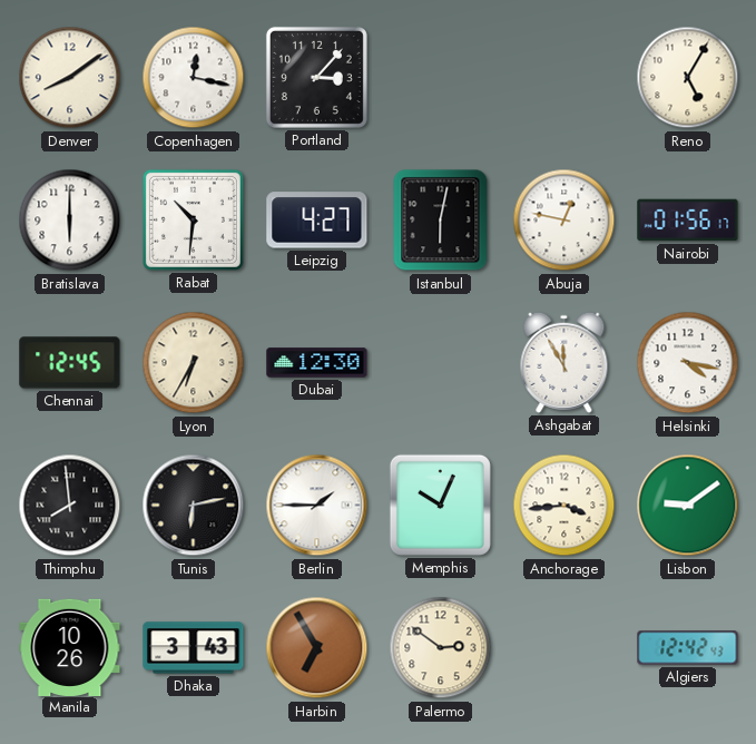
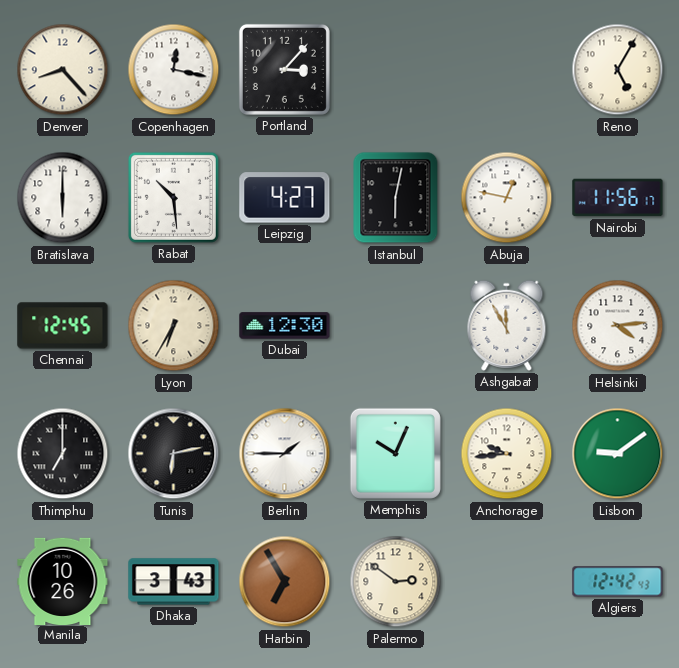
Denver: 8:09 -> 8:23 (63, 70)
Rabat: 10:31 -> 10:29 (173, 197)
Nairobi: 01:56 -> 11:56 (618, 198)
Helsinki: 4:17 -> 4:14 (618, 326)
Thimphu: 7:59 -> 7:00 (63, 454)
Anchorage: 3:44 -> 9:44 (507, 454)
